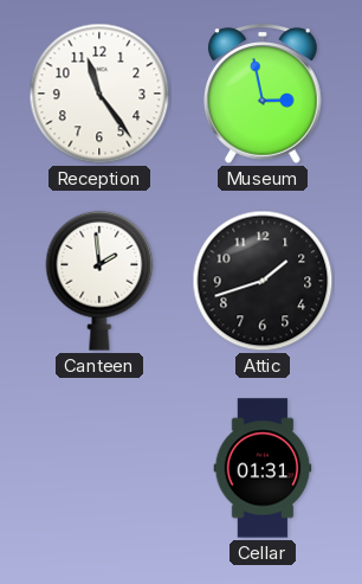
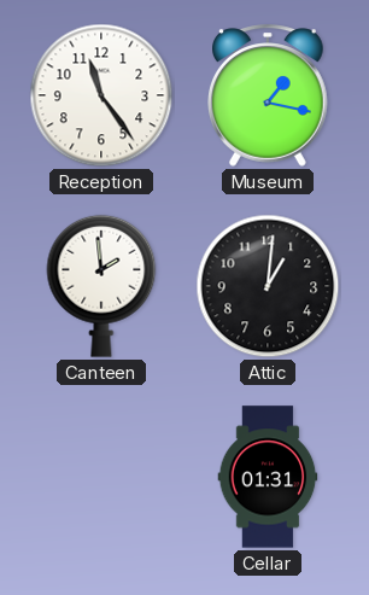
Museum: 2:58 -> 1:17 (269, 95)
Attic: 1:42 -> 1:01 (268, 286)
